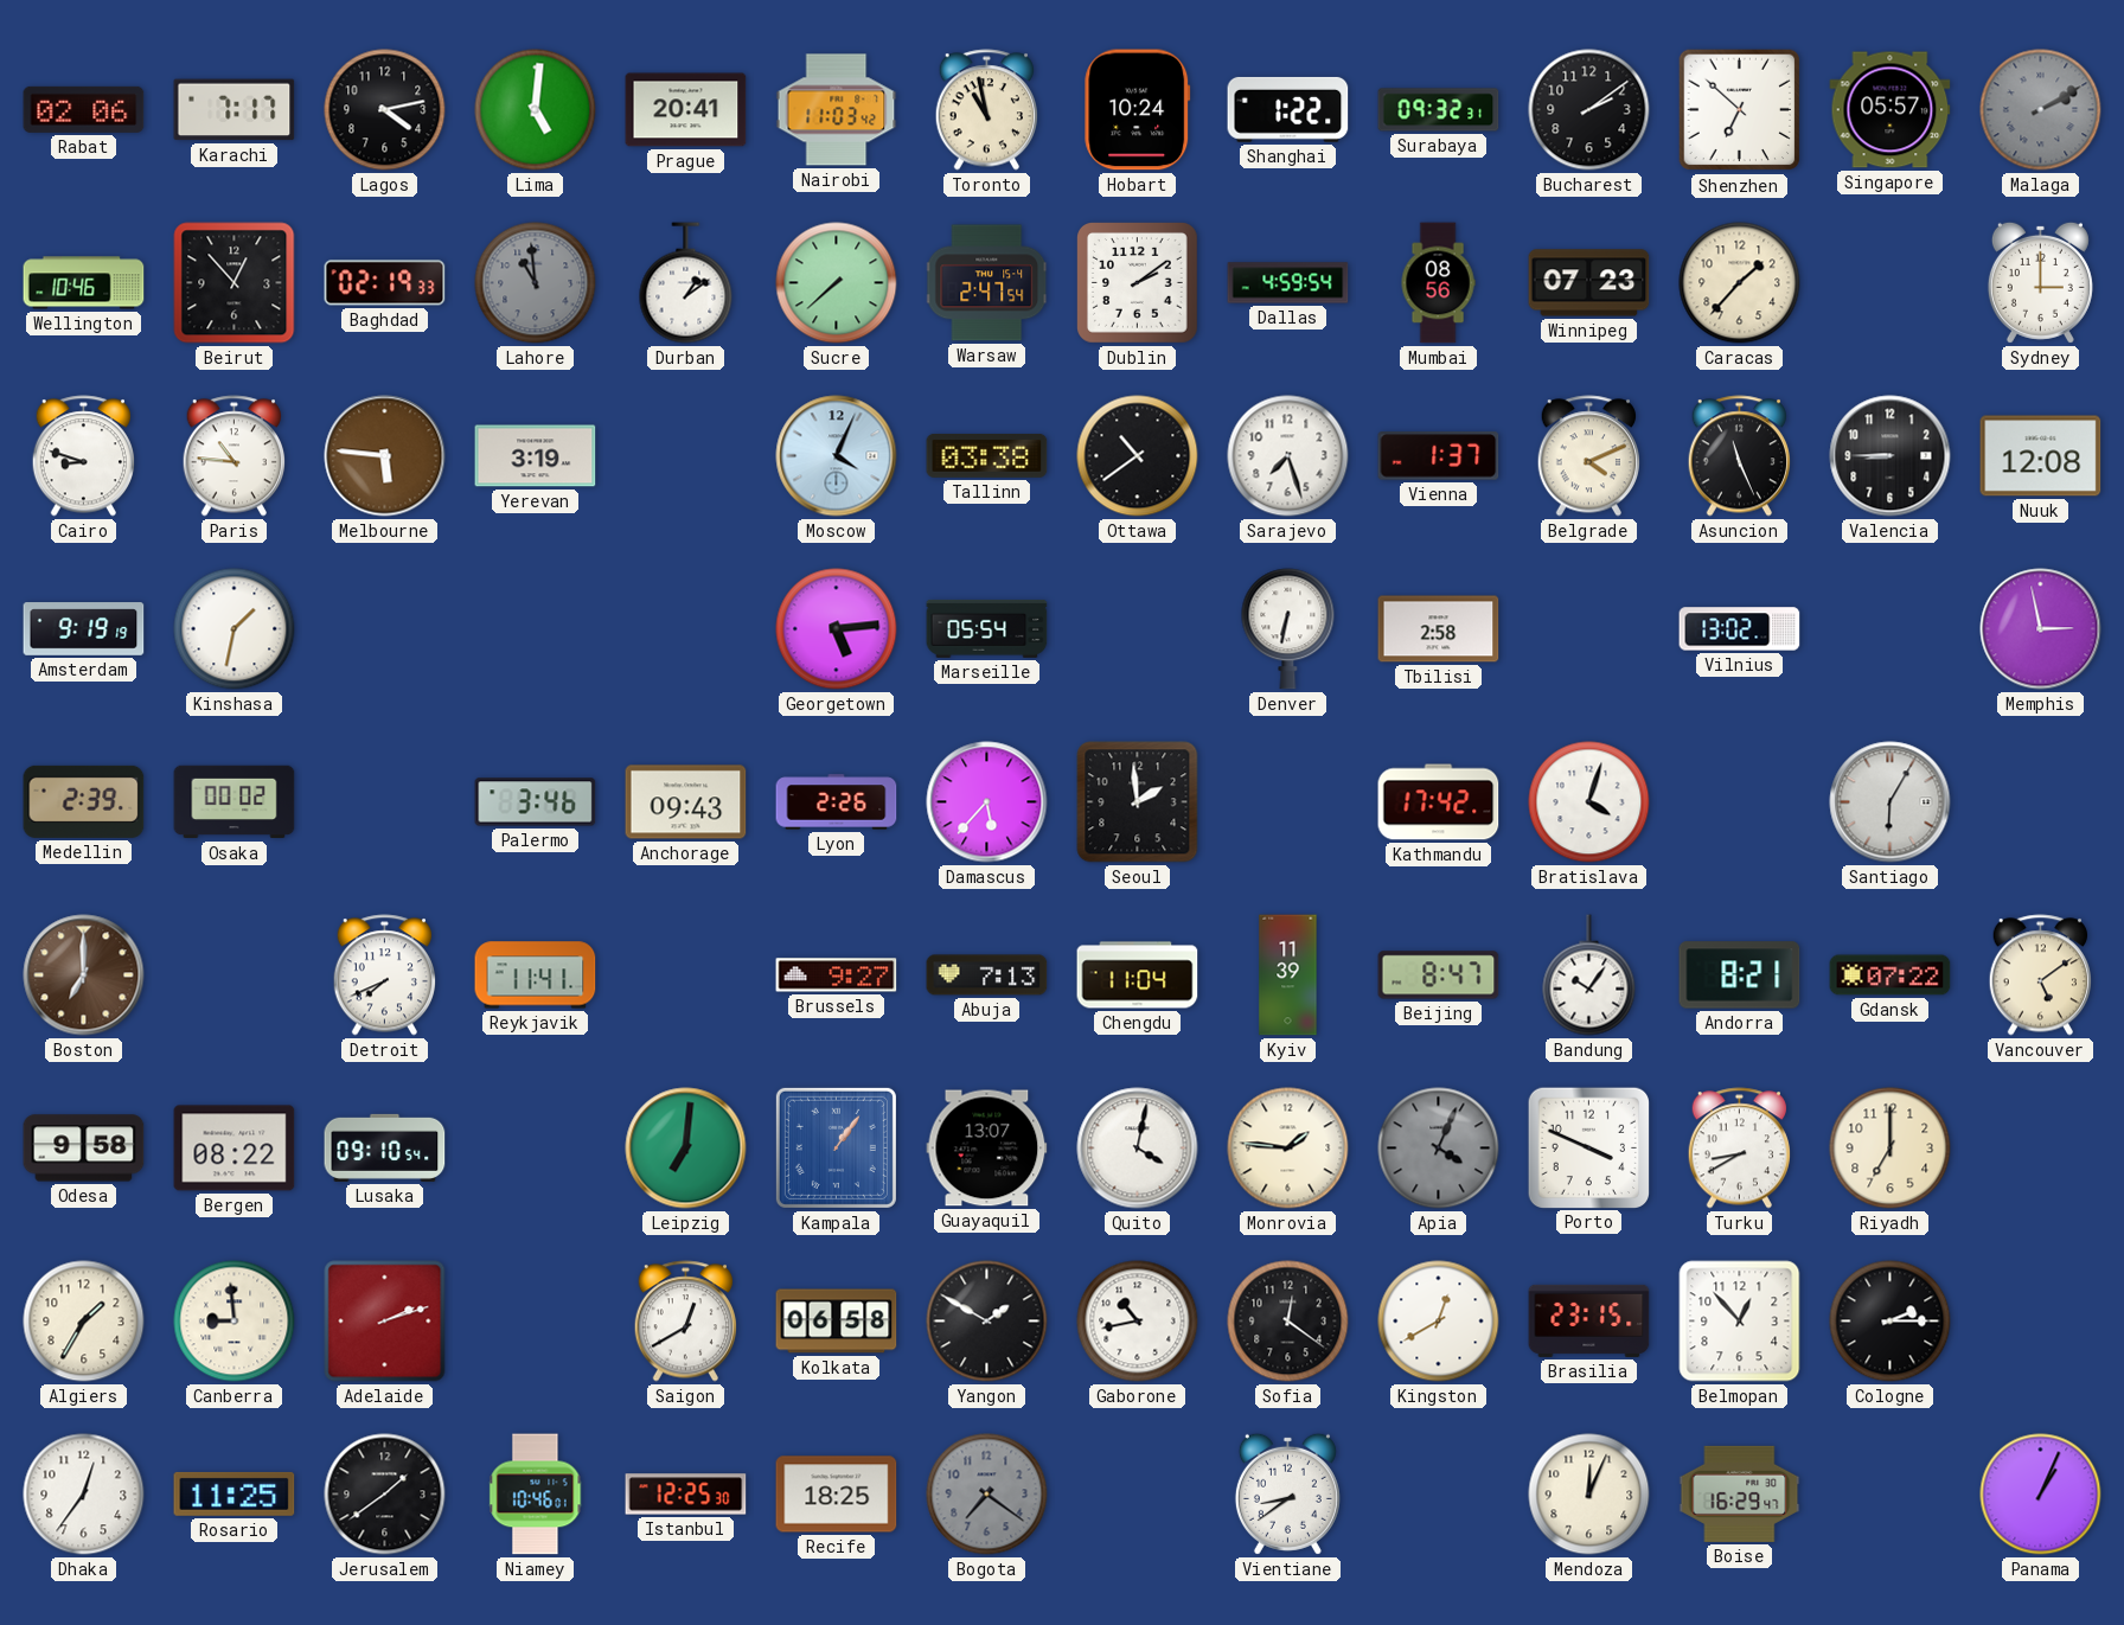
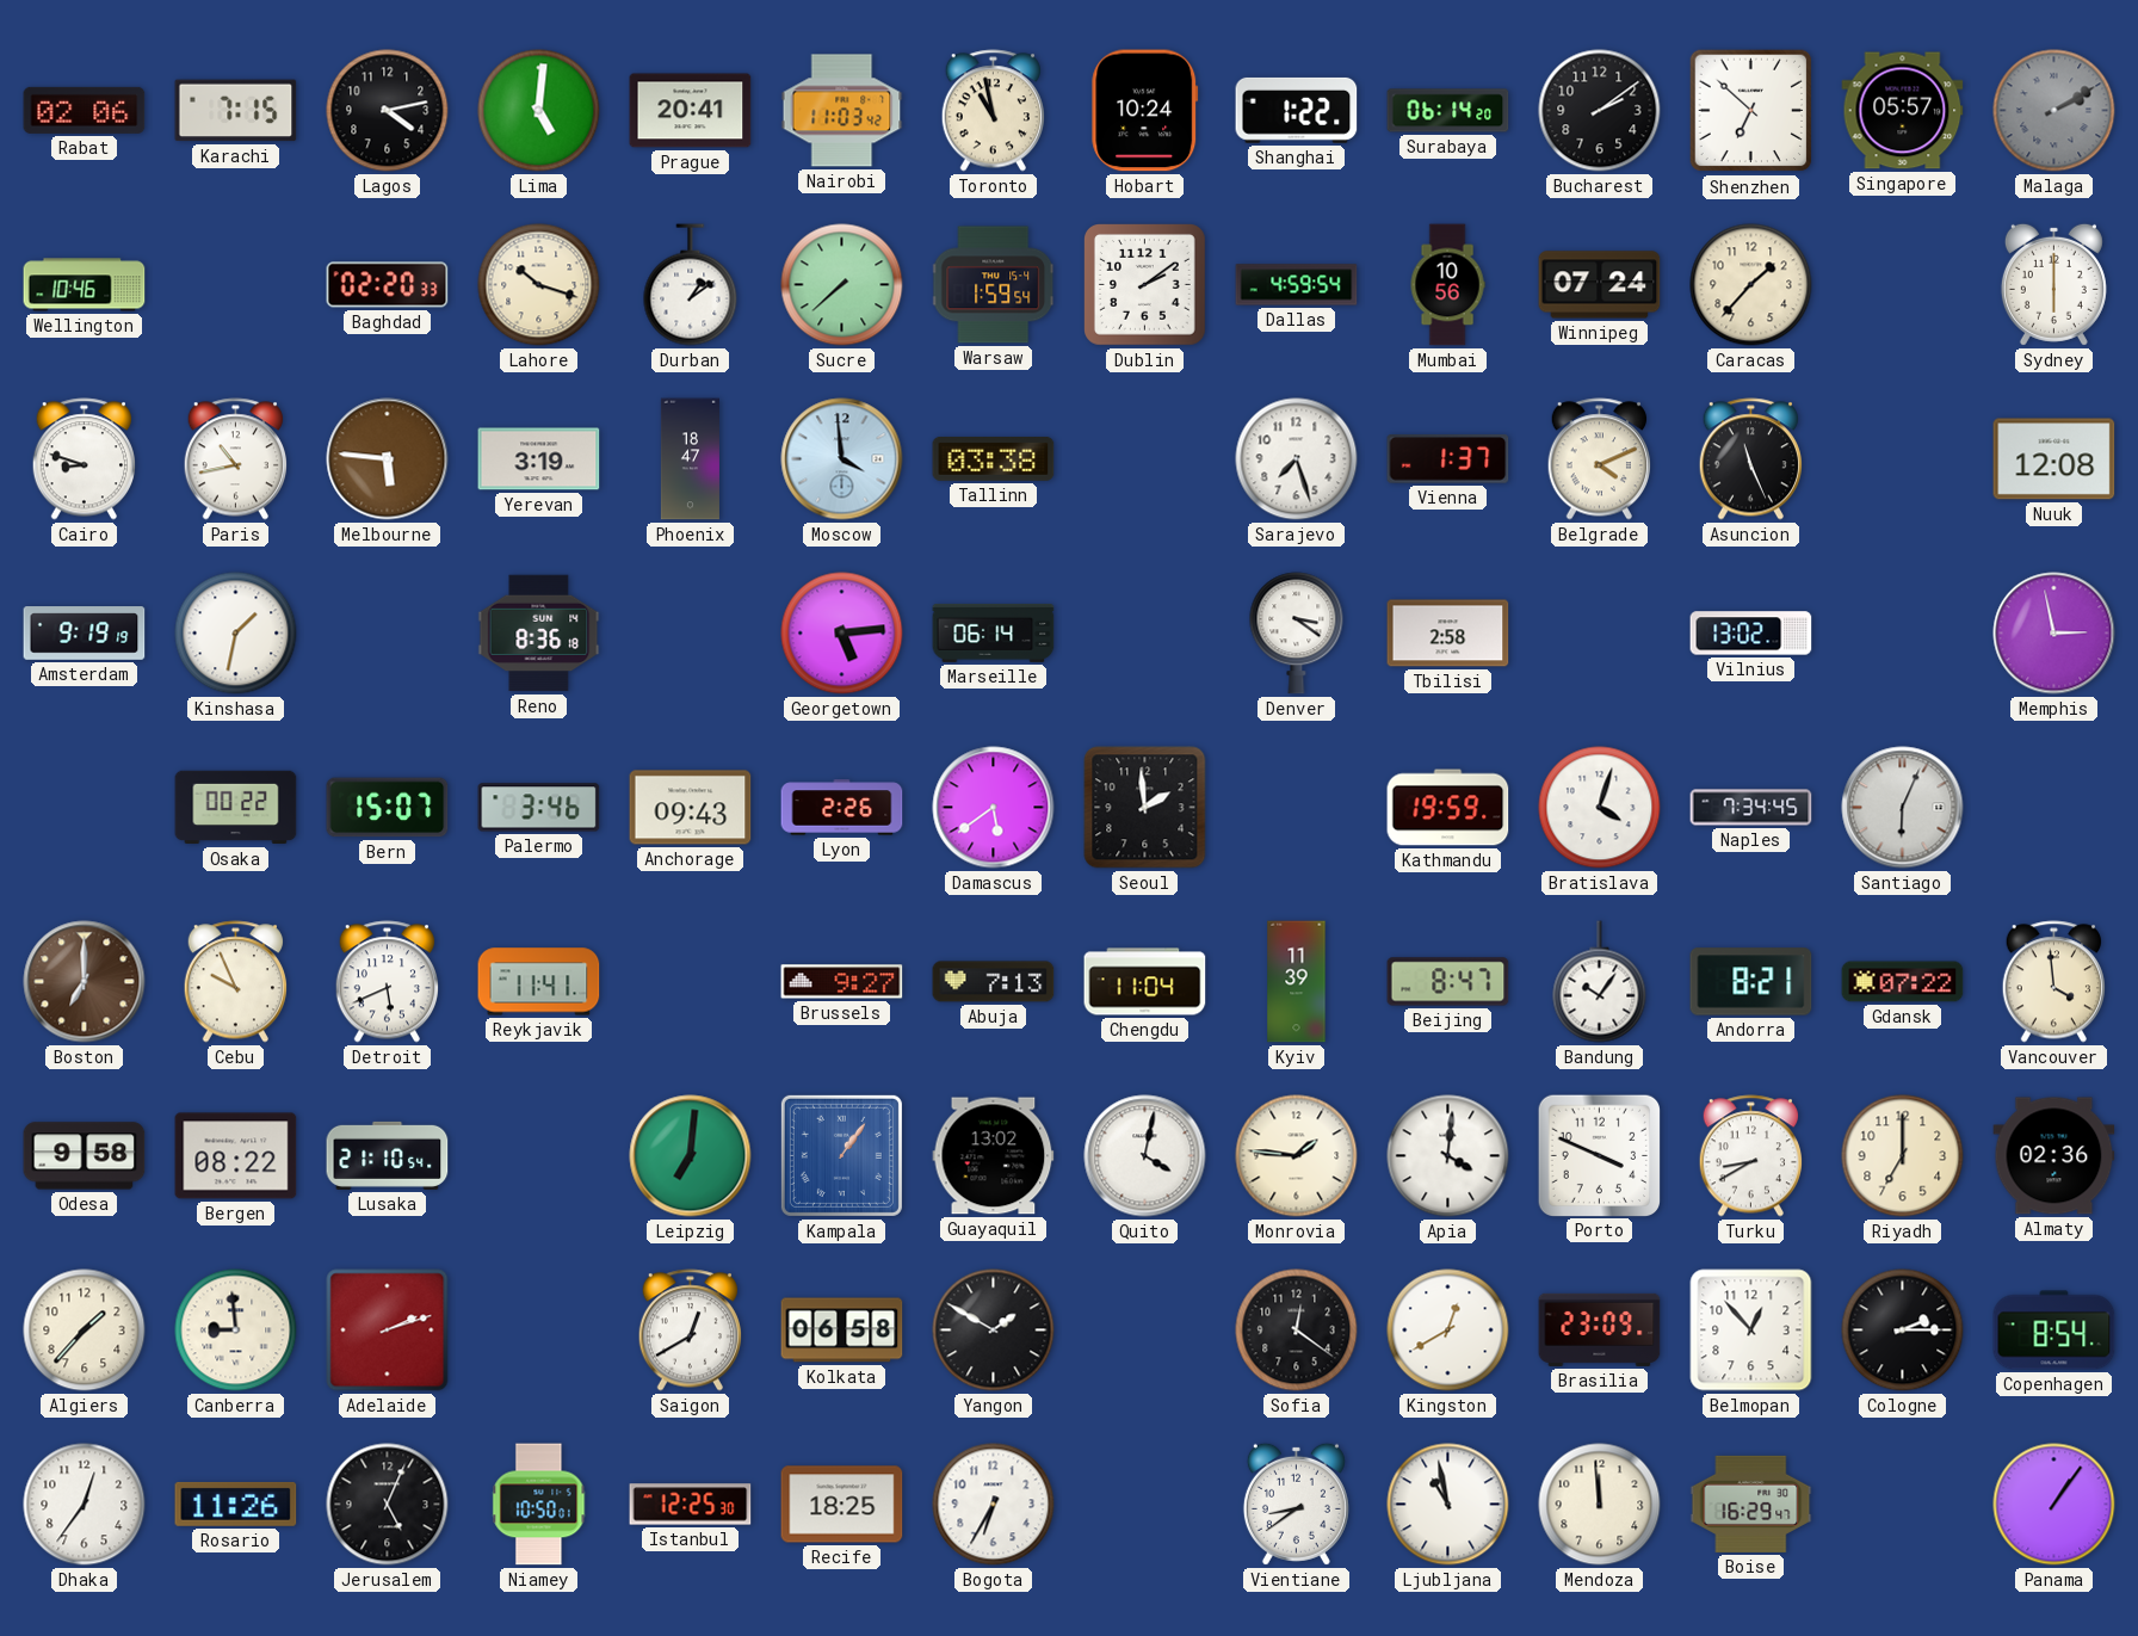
Karachi: 7:17 -> 7:15 (236, 111)
Surabaya: 09:32 -> 06:14 (1448, 111)
Beirut: 12:53 -> none (235, 283)
Baghdad: 02:19 -> 02:20 (388, 285)
Lahore: 10:59 -> 10:18 (539, 285)
Lahore dial: grey -> cream (539, 285)
Warsaw: 2:47 -> 1:59 (994, 285)
Mumbai: 08:56 -> 10:56 (1447, 285)
Winnipeg: 07:23 -> 07:24 (1600, 285)
Sydney: 3:00 -> 6:00 (2053, 284)
Paris: 10:46 -> 10:43 (235, 459)
Phoenix: none -> 18:47 (690, 459)
Moscow: 4:04 -> 3:59 (842, 459)
Ottawa: 10:39 -> none (1138, 456)
Valencia: 8:45 -> none (1891, 456)
Reno: none -> 8:36 (539, 634)
Marseille: 05:54 -> 06:14 (994, 632)
Denver: 6:32 -> 3:21 (1297, 634)
Medellin: 2:39 -> none (84, 801)
Osaka: 00:02 -> 00:22 (236, 808)
Bern: none -> 15:07 (388, 808)
Damascus: 5:37 -> 5:39 (994, 808)
Kathmandu: 17:42 -> 19:59 (1448, 808)
Naples: none -> 7:34 (1751, 808)
Santiago: 6:05 -> 6:04 (1903, 808)
Cebu: none -> 9:56 (235, 982)
Detroit: 7:41 -> 5:41 (387, 982)
Vancouver: 5:09 -> 3:59 (2053, 982)
Lusaka: 09:10 -> 21:10 (388, 1155)
Guayaquil: 13:07 -> 13:02 (994, 1156)
Apia: 4:04 -> 4:01 (1448, 1156)
Apia dial: grey -> white (1448, 1156)
Almaty: none -> 02:36 (2054, 1156)
Algiers: 1:35 -> 1:37 (85, 1331)
Gaborone: 10:43 -> none (1138, 1322)
Brasilia: 23:15 -> 23:09 (1600, 1329)
Copenhagen: none -> 8:54 (2054, 1331)
Rosario: 11:25 -> 11:26 (236, 1504)
Jerusalem: 1:39 -> 5:04 (388, 1505)
Niamey: 10:46 -> 10:50 (539, 1505)
Bogota: 7:21 -> 6:35 (994, 1505)
Bogota dial: grey -> white (994, 1505)
Ljubljana: none -> 10:58 (1448, 1505)
Mendoza: 12:04 -> 11:59 (1600, 1505)
Panama: 1:04 -> 1:06 (2054, 1505)
